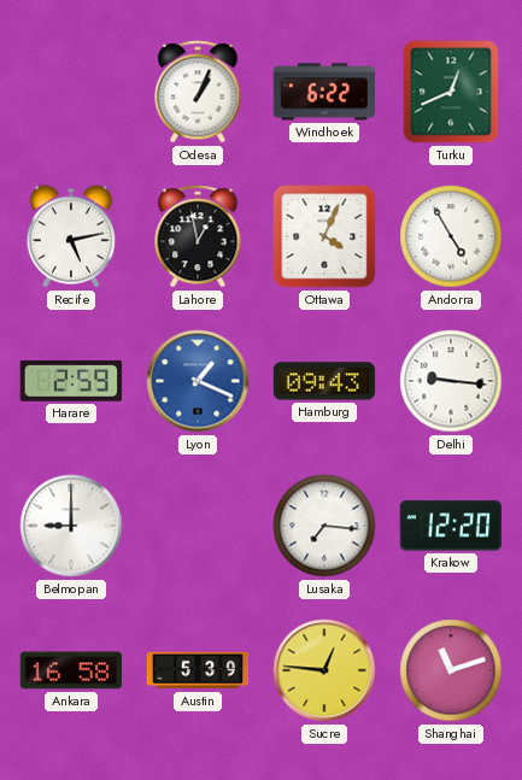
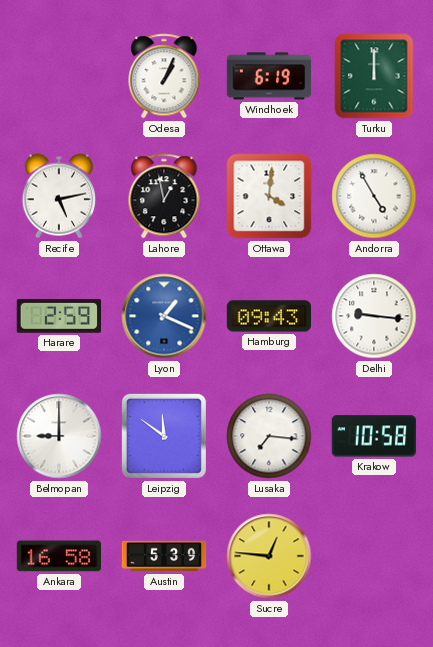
Windhoek: 6:22 -> 6:19 (269, 76)
Turku: 12:41 -> 12:00 (374, 76)
Ottawa: 4:04 -> 4:01 (269, 196)
Leipzig: none -> 11:51 (164, 436)
Krakow: 12:20 -> 10:58 (373, 436)
Shanghai: 11:12 -> none (451, 670)
